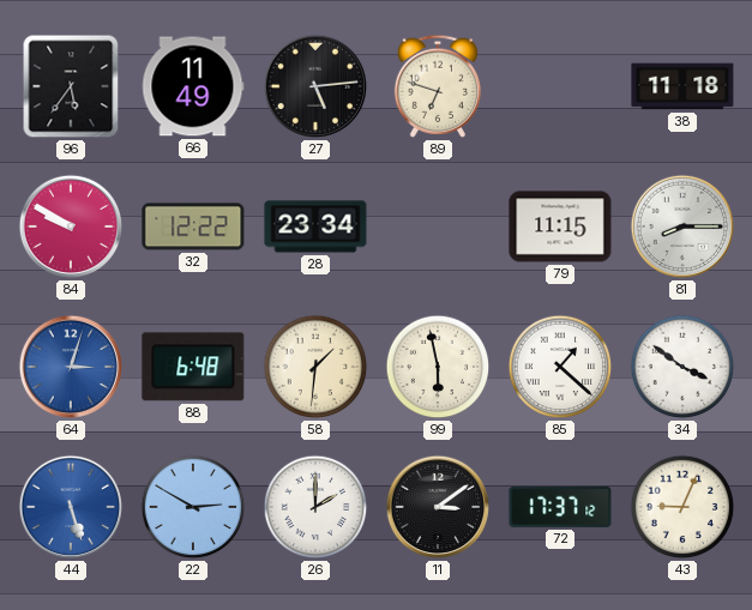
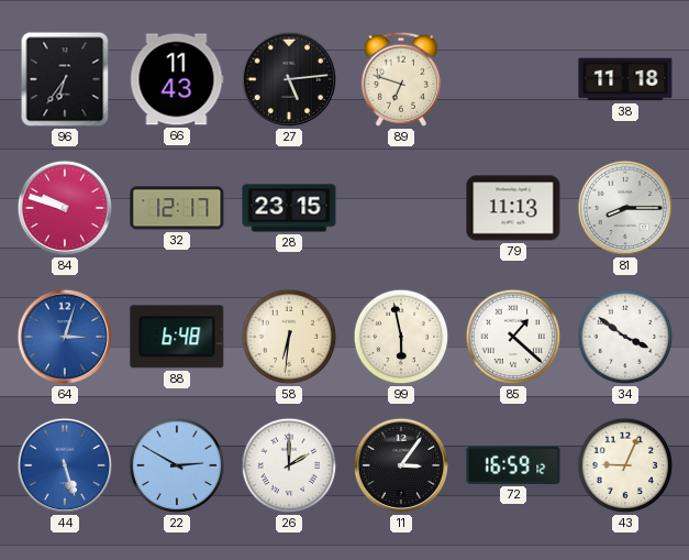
96: 5:36 -> 6:36 (65, 79)
66: 11:49 -> 11:43 (177, 79)
84: 9:50 -> 9:48 (65, 208)
32: 12:22 -> 12:17 (177, 208)
28: 23:34 -> 23:15 (289, 208)
79: 11:15 -> 11:13 (513, 208)
58: 1:31 -> 6:31 (289, 337)
11: 3:09 -> 3:06 (401, 465)
72: 17:37 -> 16:59 (513, 465)
